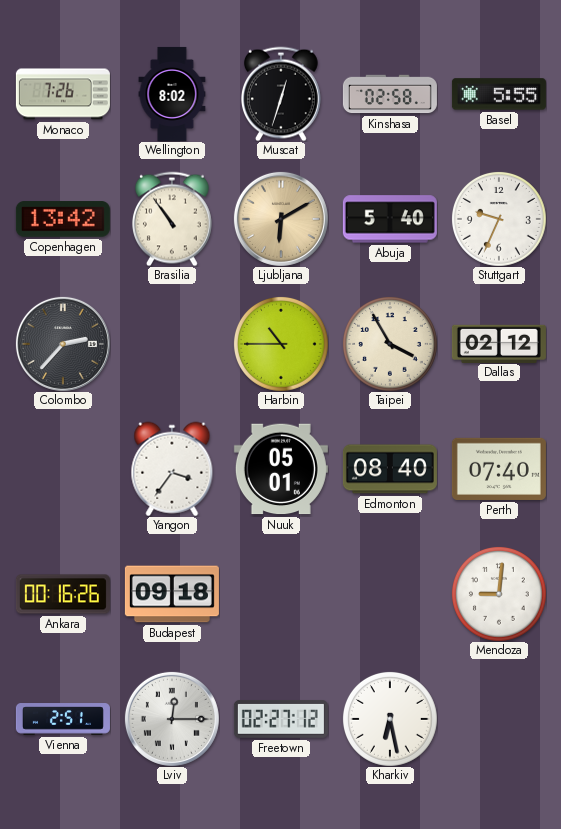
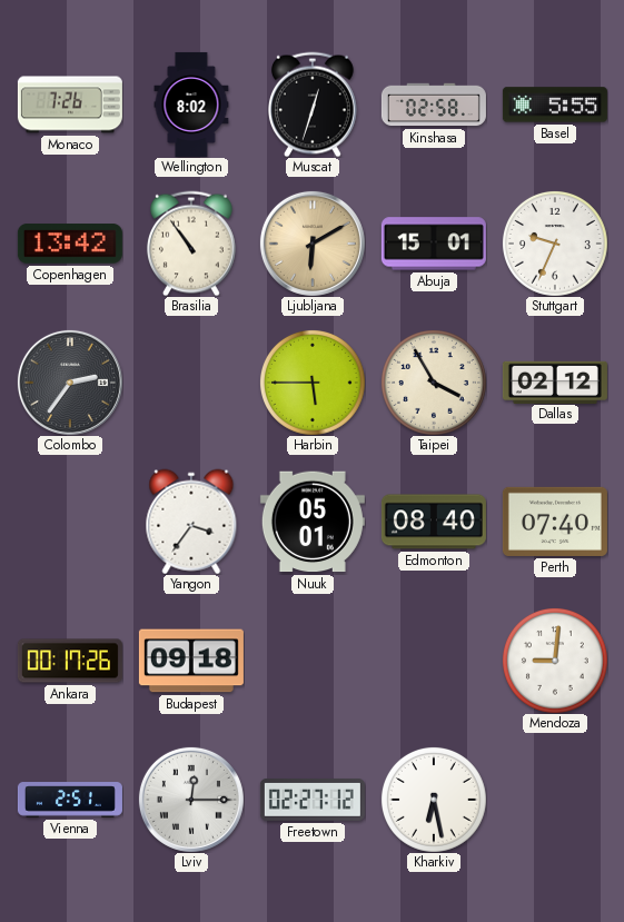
Abuja: 5:40 -> 15:01 (434, 244)
Colombo: 2:37 -> 2:36 (70, 383)
Harbin: 10:45 -> 5:45 (313, 383)
Ankara: 00:16 -> 00:17 (70, 661)
